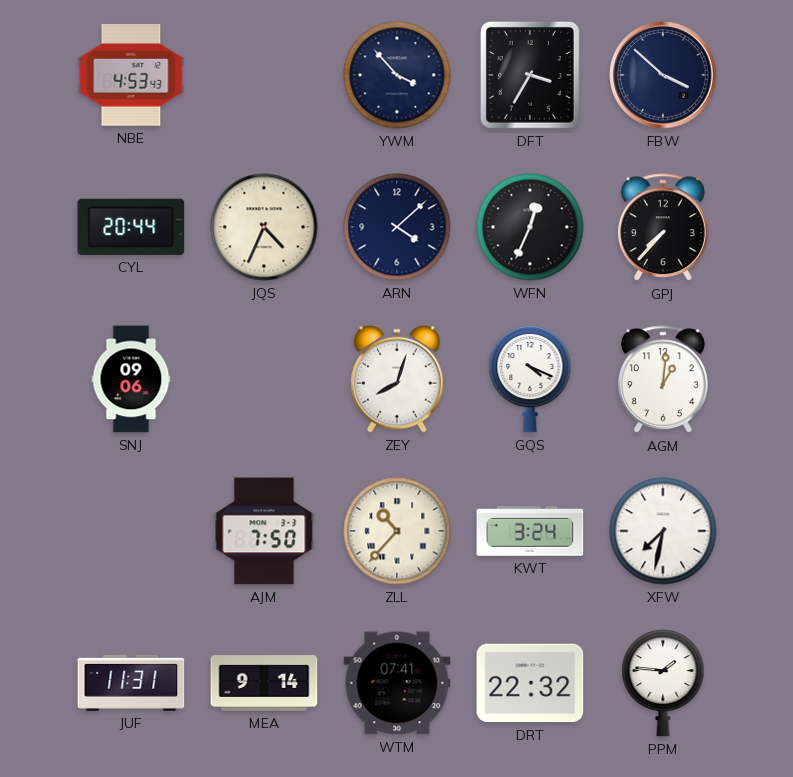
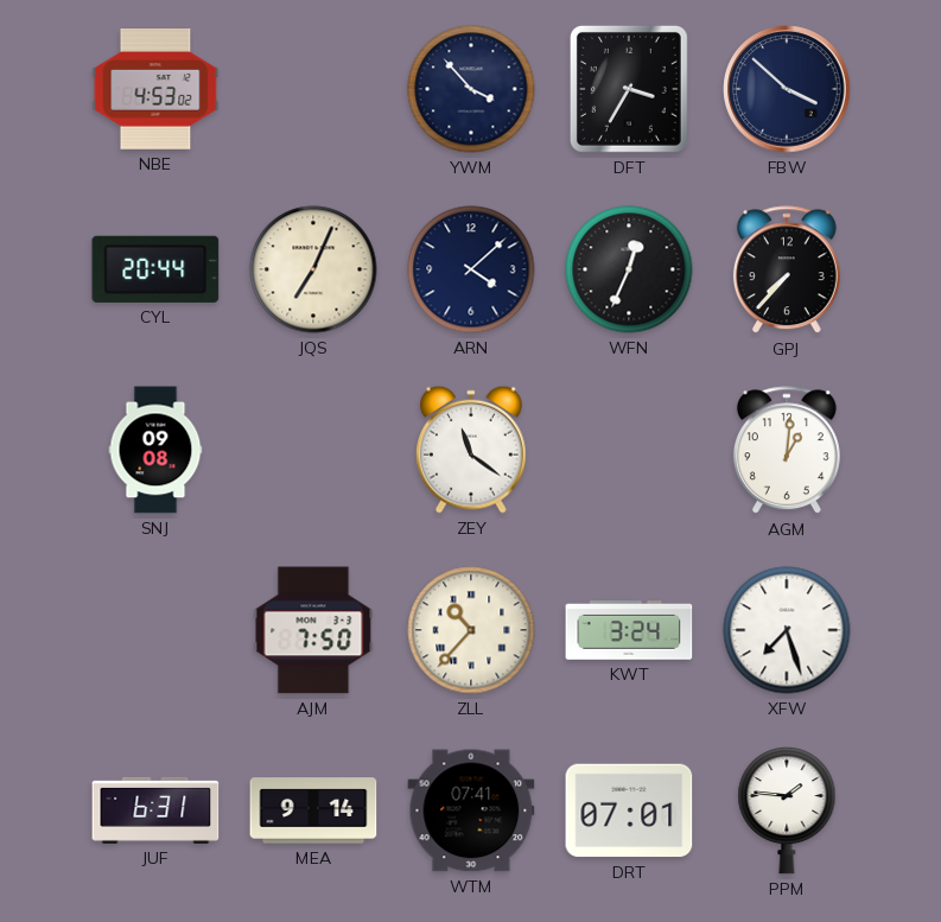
NBE: 4:53:43 -> 4:53:02 (155, 90)
JQS: 4:34 -> 7:04 (313, 269)
SNJ: 09:06 -> 09:08 (155, 450)
ZEY: 8:03 -> 11:21 (472, 450)
GQS: 4:19 -> none (530, 379)
XFW: 7:32 -> 7:27 (787, 630)
JUF: 11:31 -> 6:31 (155, 810)
DRT: 22:32 -> 07:01 (629, 810)
